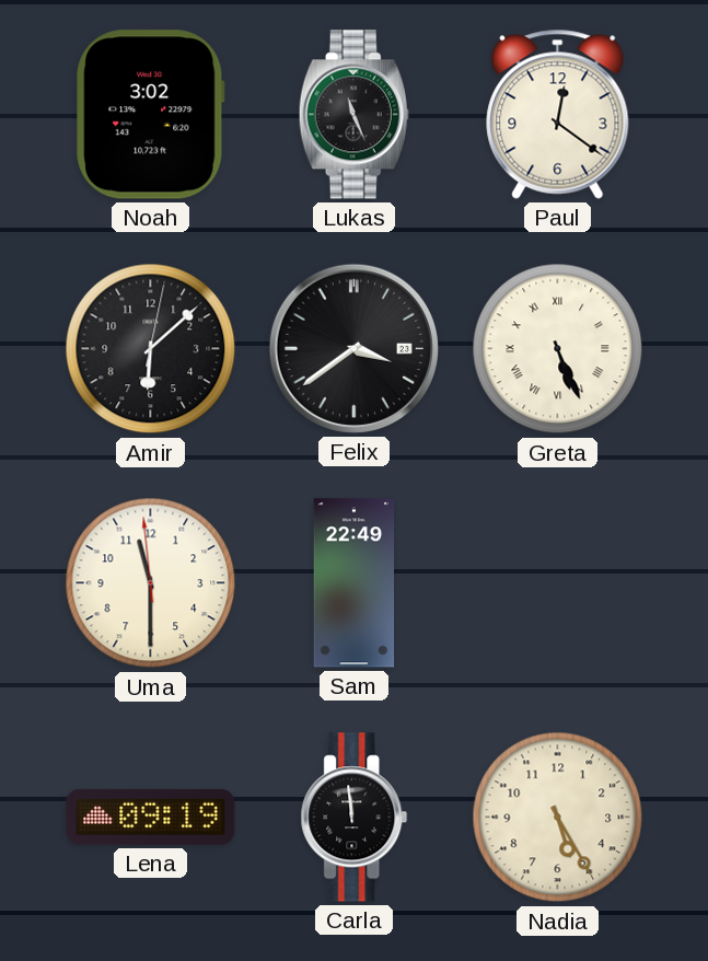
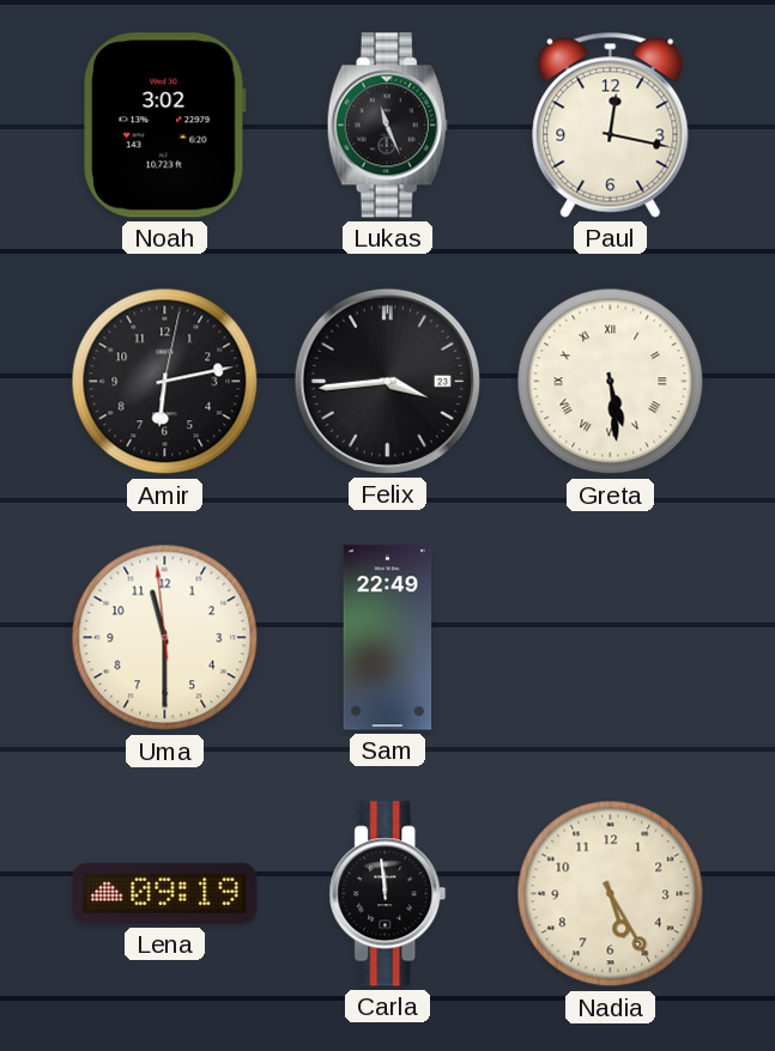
Paul: 12:21 -> 12:17 (611, 124)
Amir: 6:08 -> 6:13 (165, 382)
Felix: 3:39 -> 3:44 (387, 381)
Greta: 5:26 -> 5:29 (611, 382)
